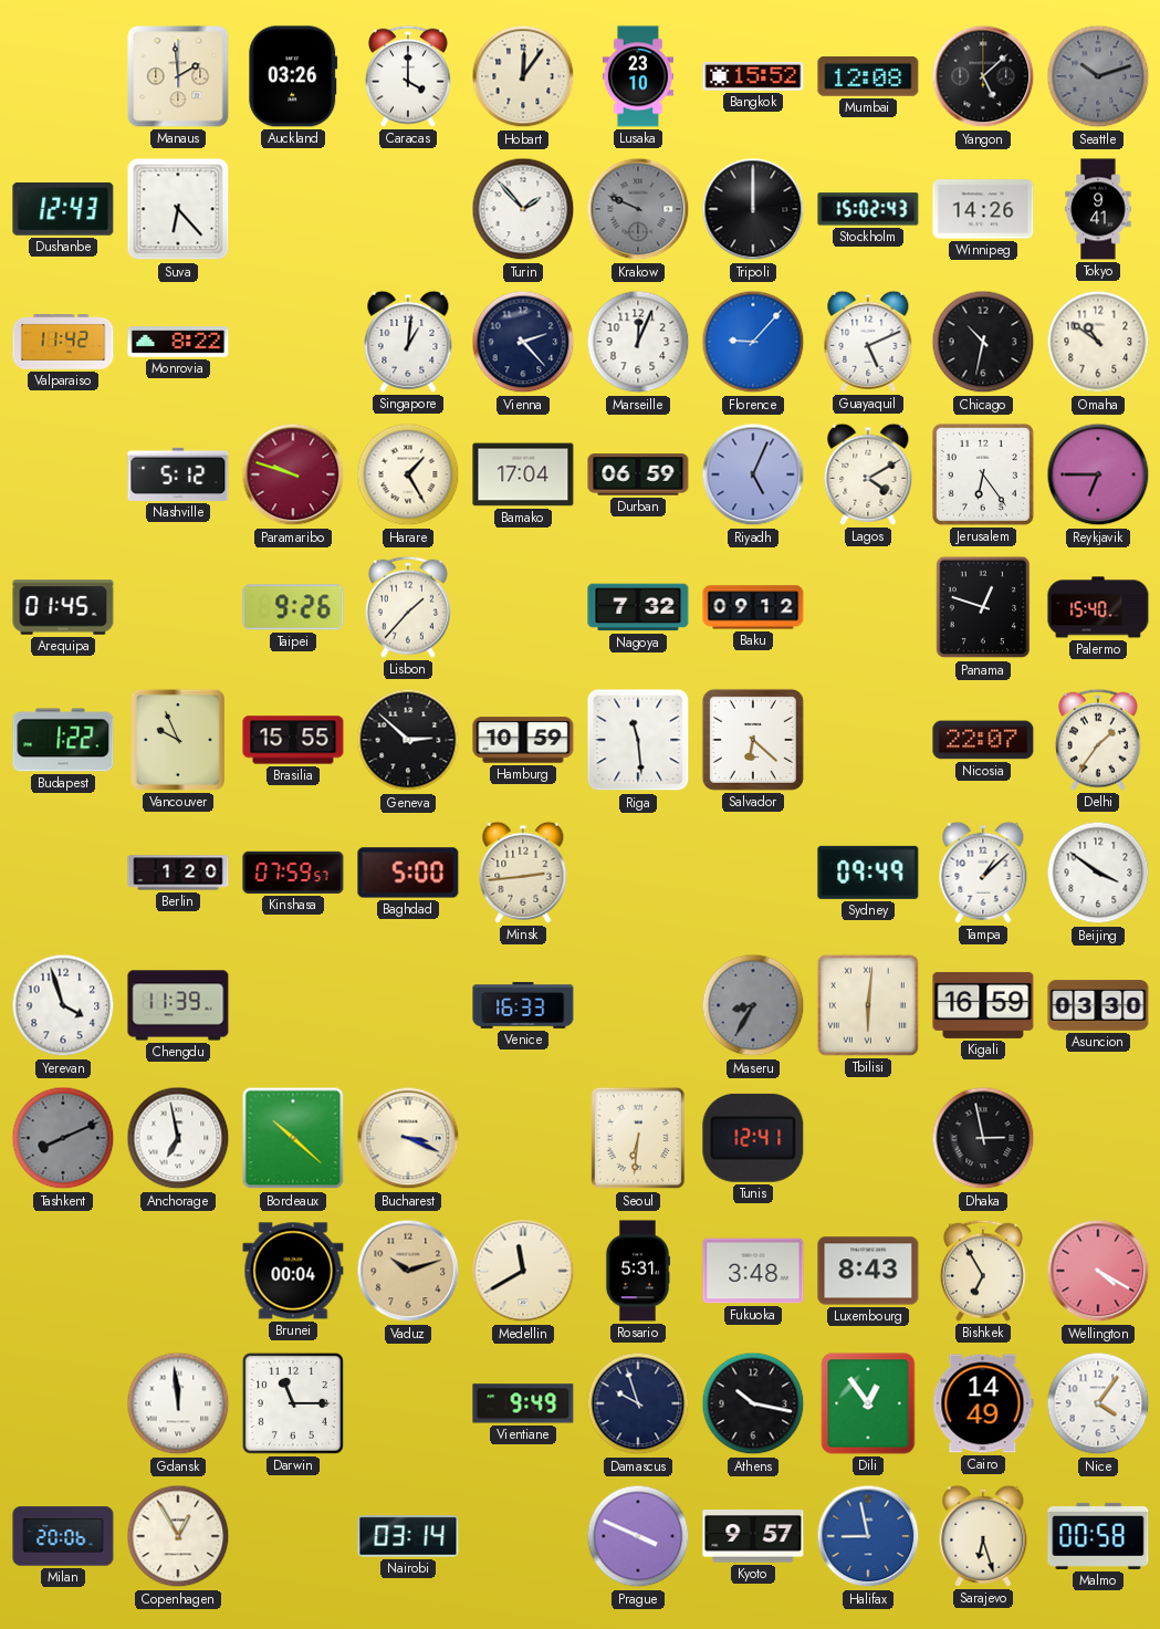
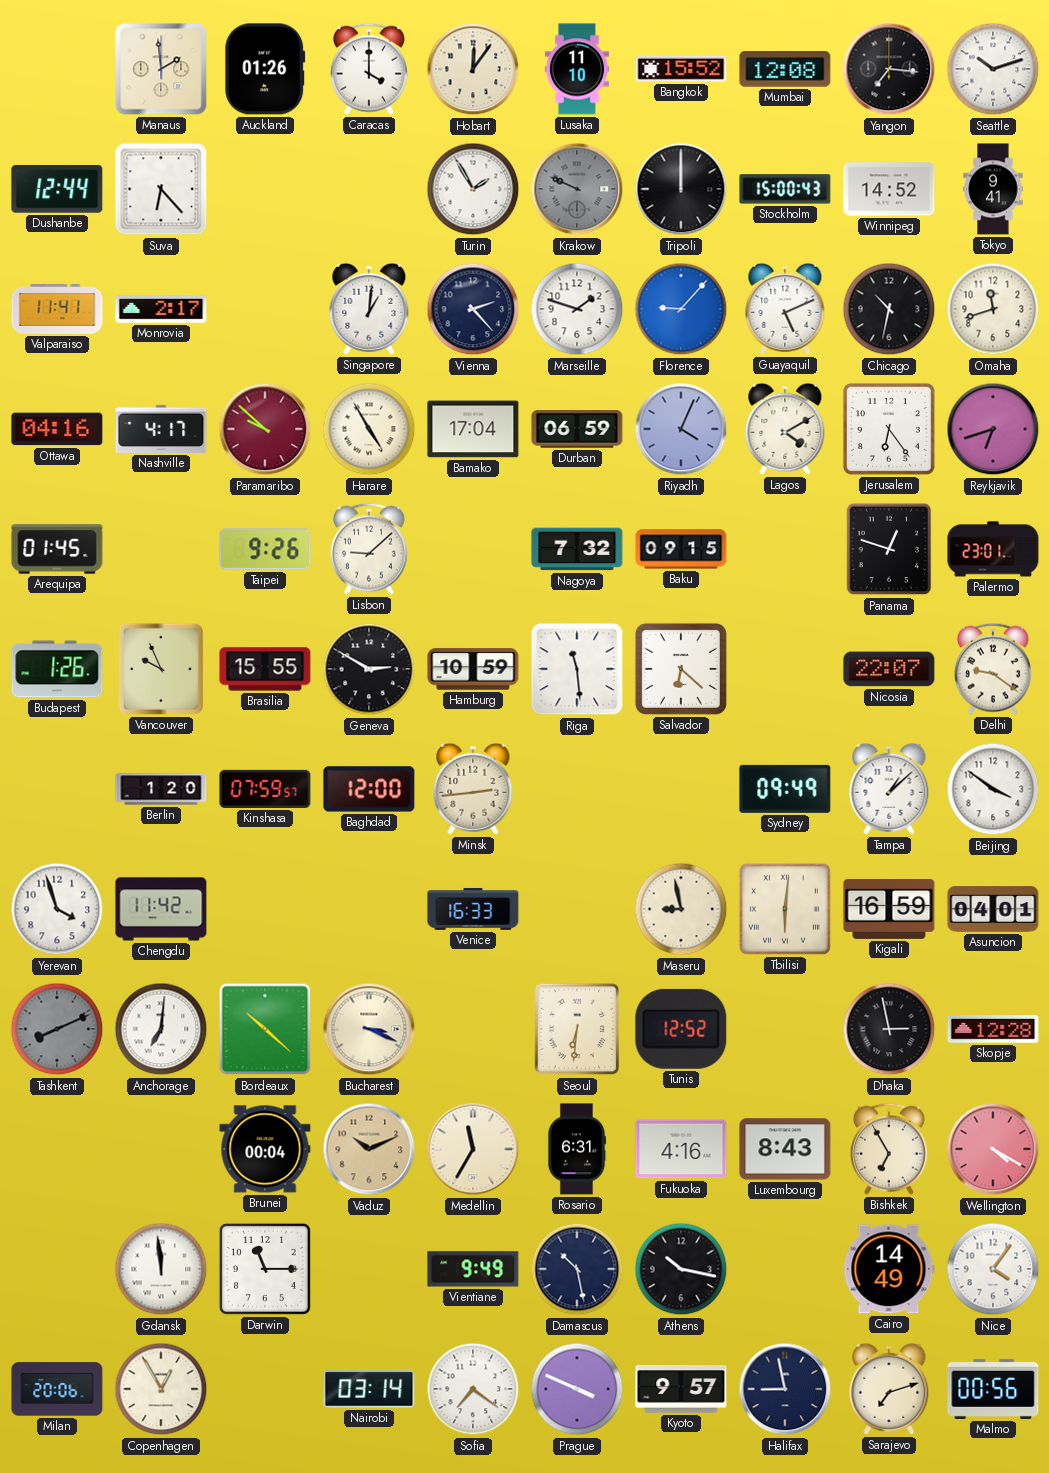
Auckland: 03:26 -> 01:26 (265, 69)
Lusaka: 23:10 -> 11:10 (577, 69)
Yangon: 5:08 -> 7:16 (889, 69)
Seattle dial: grey -> white (993, 69)
Dushanbe: 12:43 -> 12:44 (57, 189)
Turin: 1:53 -> 1:55 (473, 189)
Stockholm: 15:02 -> 15:00 (785, 189)
Winnipeg: 14:26 -> 14:52 (889, 189)
Valparaiso: 11:42 -> 11:41 (57, 310)
Monrovia: 8:22 -> 2:17 (161, 309)
Marseille: 12:04 -> 1:48 (577, 309)
Omaha: 10:51 -> 11:42 (993, 309)
Ottawa: none -> 04:16 (57, 429)
Nashville: 5:12 -> 4:17 (161, 429)
Paramaribo: 9:48 -> 9:52 (265, 429)
Harare: 1:25 -> 4:55 (369, 429)
Riyadh: 5:04 -> 4:04 (681, 429)
Reykjavik: 6:45 -> 6:42 (993, 429)
Lisbon: 1:37 -> 9:08 (369, 549)
Baku: 09:12 -> 09:15 (681, 549)
Palermo: 15:40 -> 23:01 (993, 549)
Budapest: 1:22 -> 1:26 (57, 669)
Geneva: 2:52 -> 2:50 (369, 669)
Delhi: 1:36 -> 9:21 (993, 669)
Baghdad: 5:00 -> 12:00 (369, 789)
Chengdu: 11:39 -> 11:42 (161, 909)
Maseru: 8:35 -> 8:58 (681, 909)
Maseru dial: grey -> cream (681, 909)
Asuncion: 03:30 -> 04:01 (993, 909)
Anchorage: 6:58 -> 7:01 (161, 1029)
Tunis: 12:41 -> 12:52 (681, 1029)
Skopje: none -> 12:28 (993, 1029)
Vaduz: 10:12 -> 10:11 (369, 1149)
Medellin: 11:40 -> 11:35 (473, 1149)
Rosario: 5:31 -> 6:31 (577, 1149)
Fukuoka: 3:48 -> 4:16 (681, 1149)
Damascus: 9:57 -> 10:28 (577, 1269)
Dili: 12:54 -> none (868, 1403)
Sofia: none -> 7:21 (473, 1389)
Halifax dial: blue -> navy (785, 1389)
Sarajevo: 6:27 -> 7:12 (889, 1389)
Malmo: 00:58 -> 00:56 (993, 1389)
